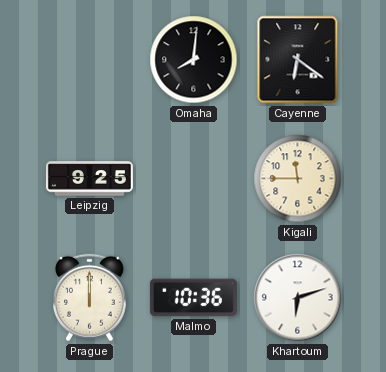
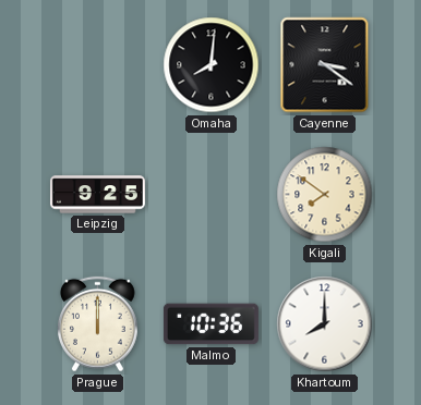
Cayenne: 6:21 -> 3:21 (325, 65)
Kigali: 11:45 -> 7:51 (325, 195)
Khartoum: 6:12 -> 8:00 (325, 324)
